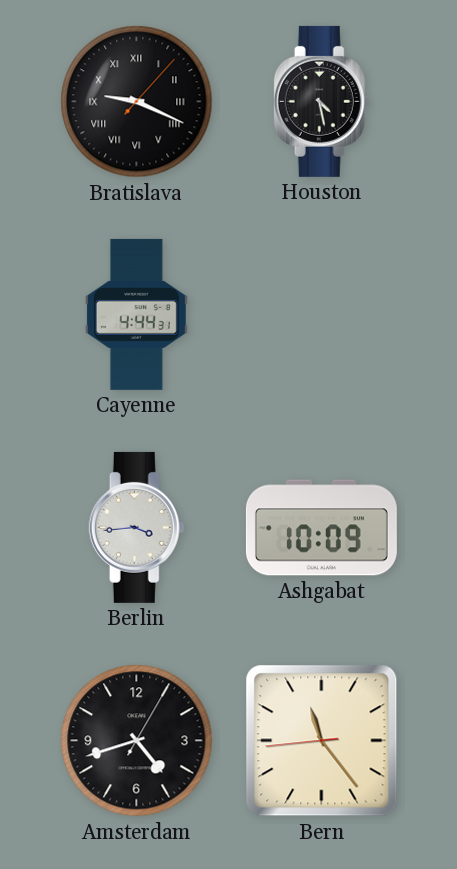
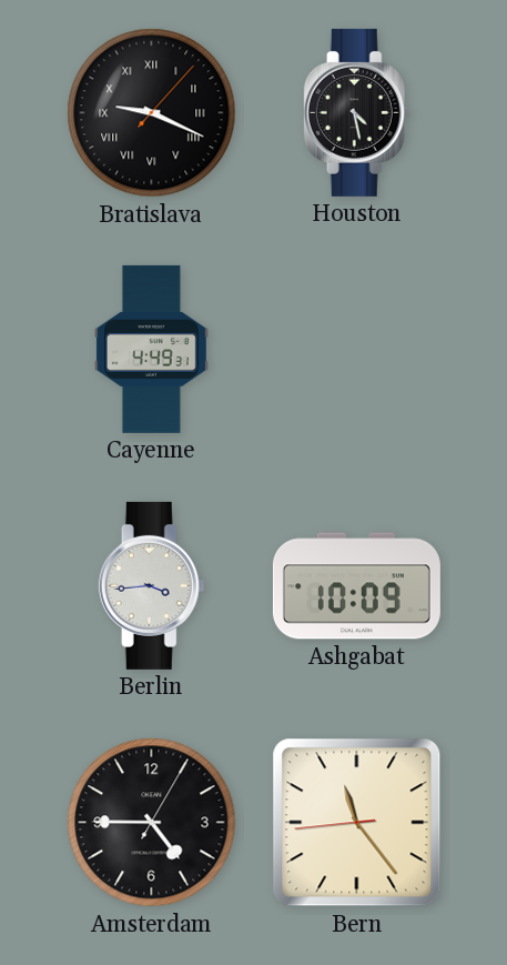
Cayenne: 4:44 -> 4:49 (151, 349)
Amsterdam: 4:42 -> 4:45 (152, 823)
